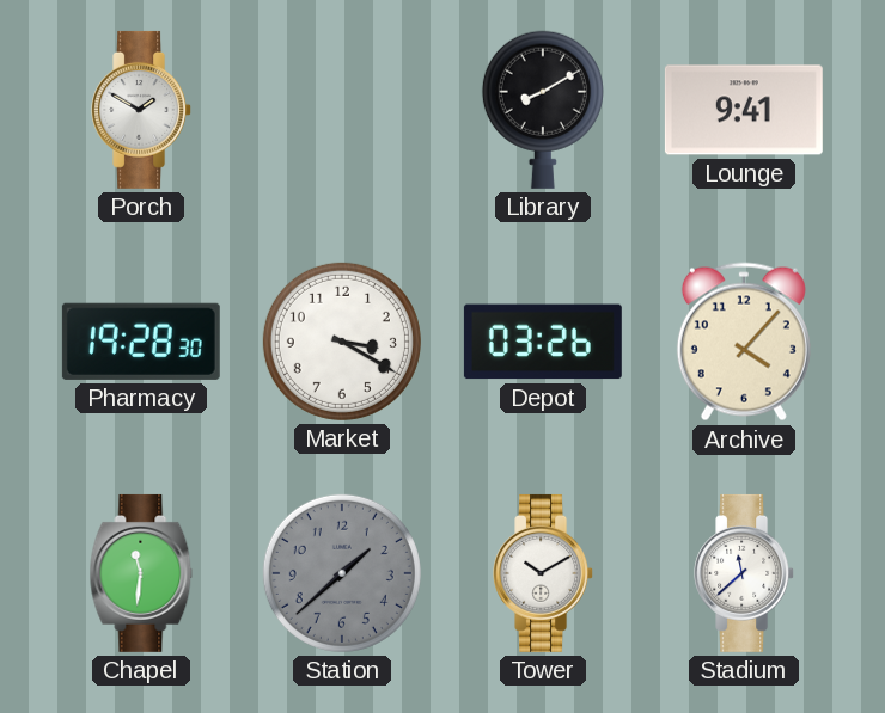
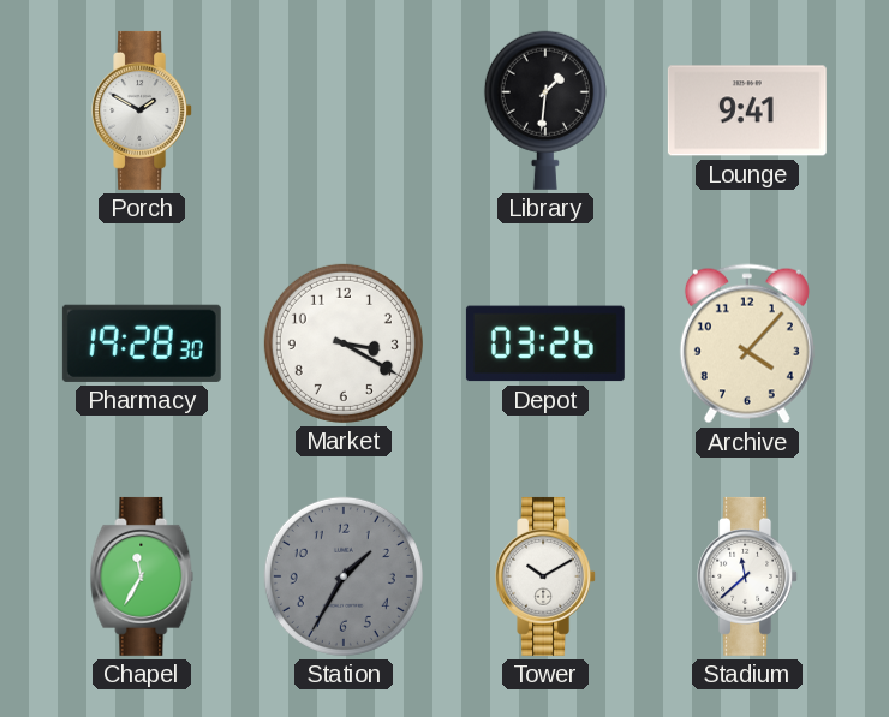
Library: 8:10 -> 1:31 (545, 110)
Chapel: 11:31 -> 11:35 (142, 576)
Station: 1:38 -> 1:35 (344, 576)
